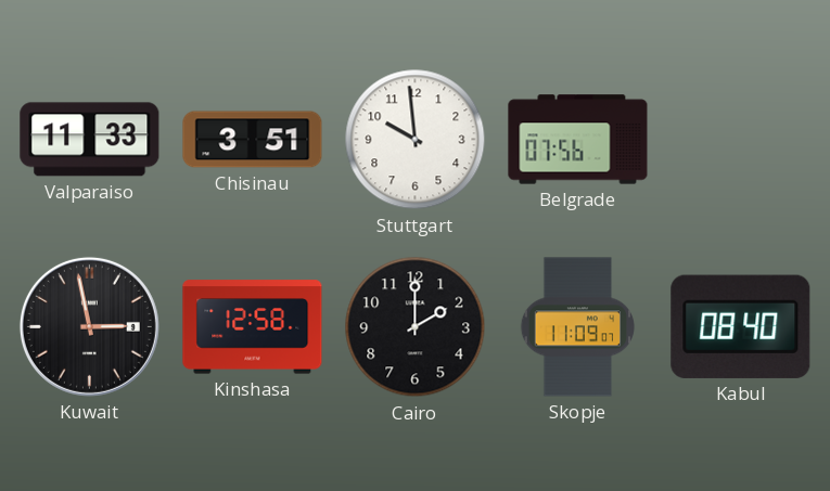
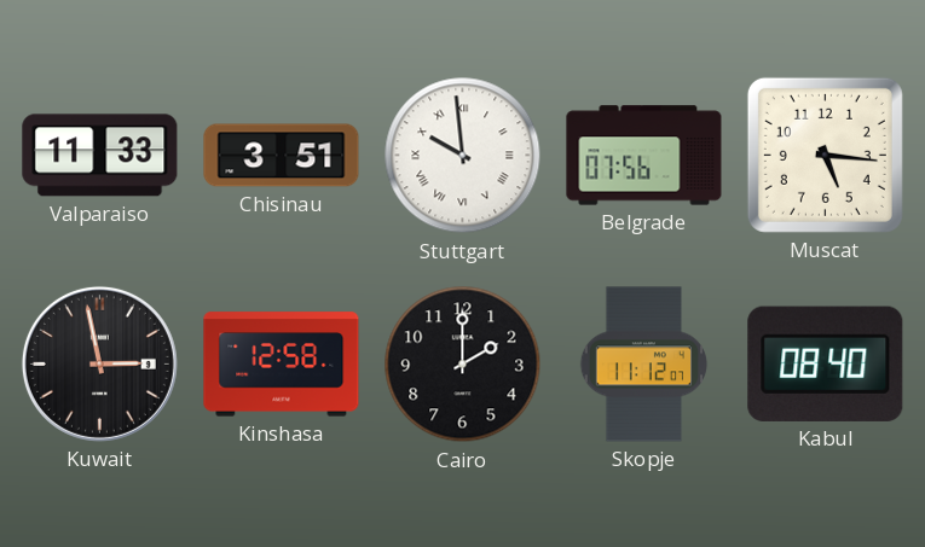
Stuttgart numerals: Arabic -> Roman (463, 156)
Muscat: none -> 5:16 (825, 155)
Skopje: 11:09 -> 11:12 (644, 365)
